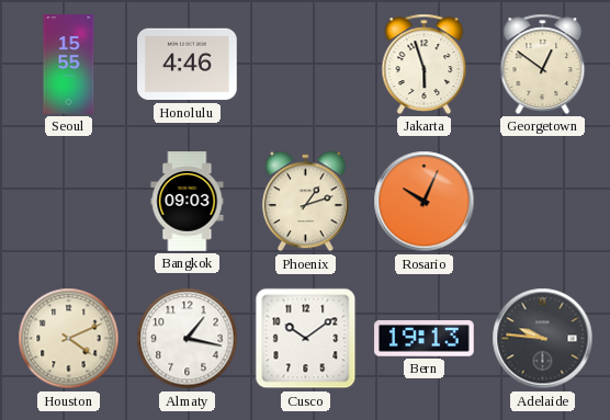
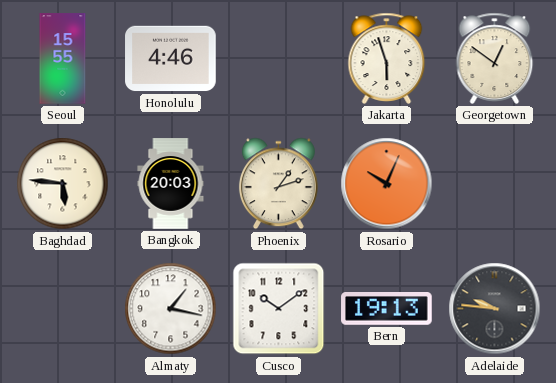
Baghdad: none -> 5:46 (63, 184)
Bangkok: 09:03 -> 20:03 (171, 184)
Houston: 4:11 -> none (69, 339)
